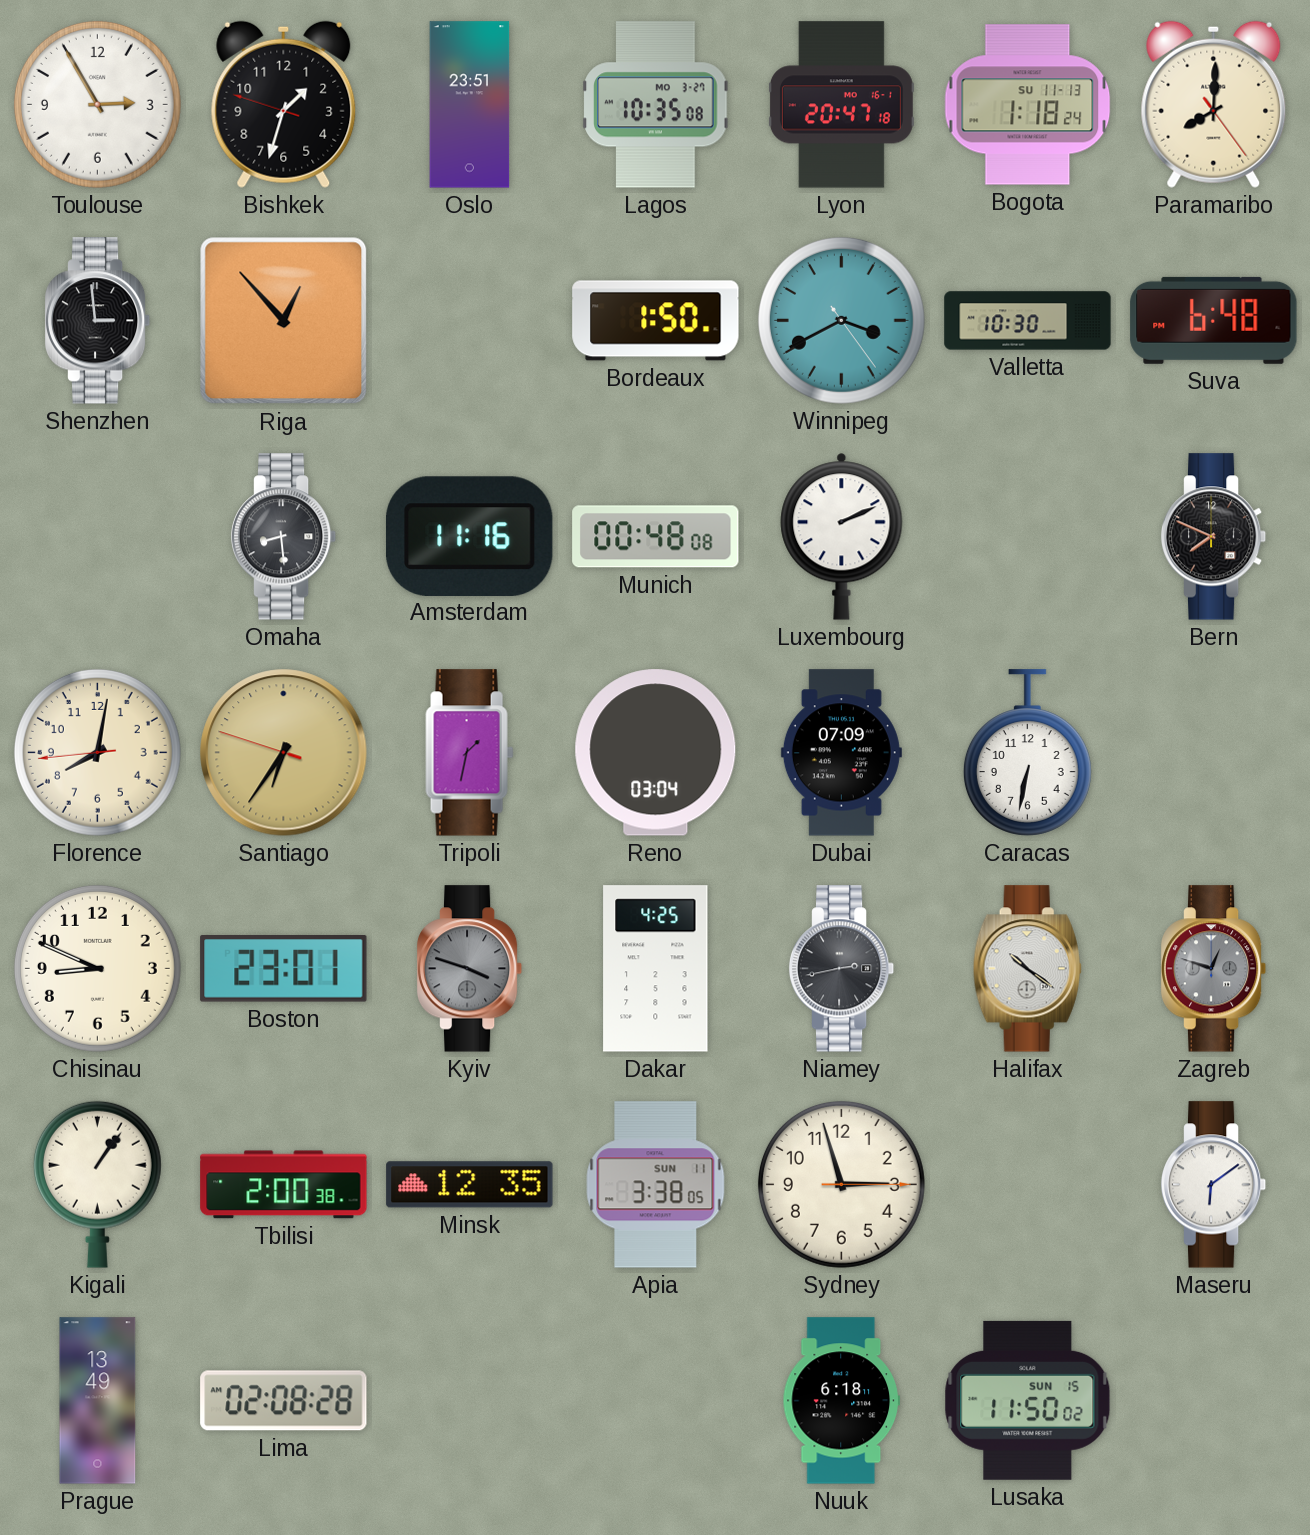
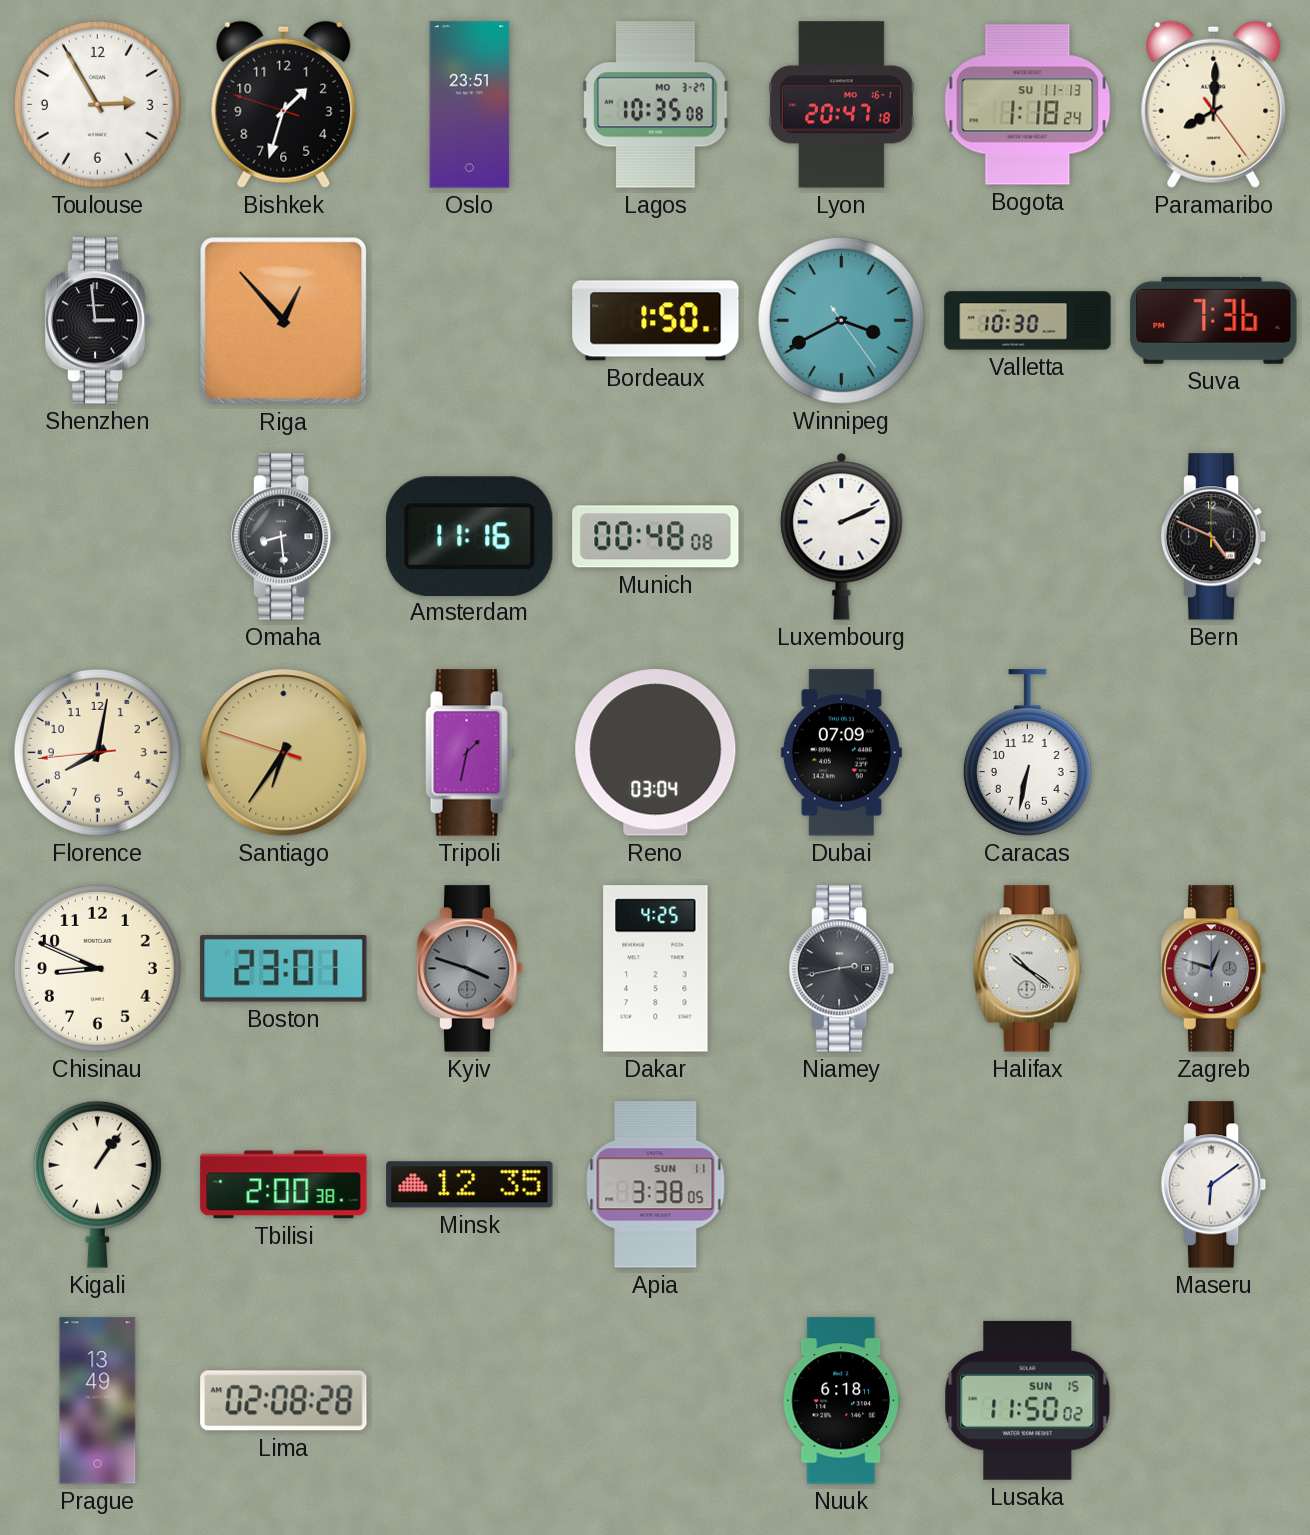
Suva: 6:48 -> 7:36 (1214, 320)
Bern: 7:49 -> 4:49 (1214, 537)
Sydney: 2:57 -> none (841, 1184)
